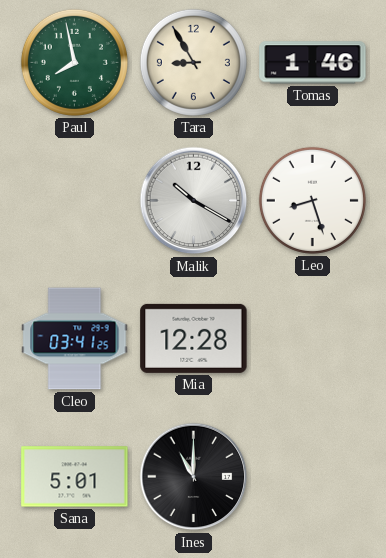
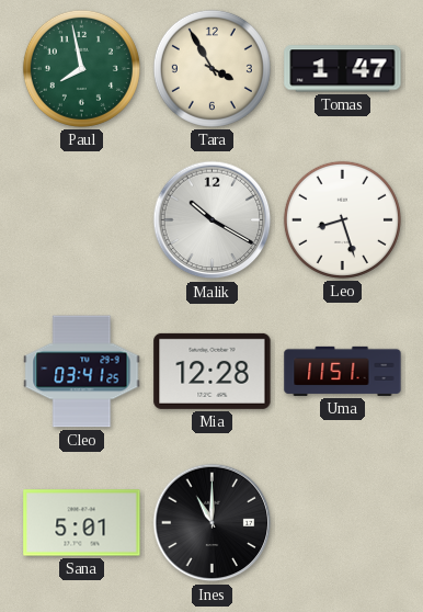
Tara: 8:55 -> 3:55 (211, 68)
Tomas: 1:46 -> 1:47 (343, 69)
Uma: none -> 11:51 (343, 371)
